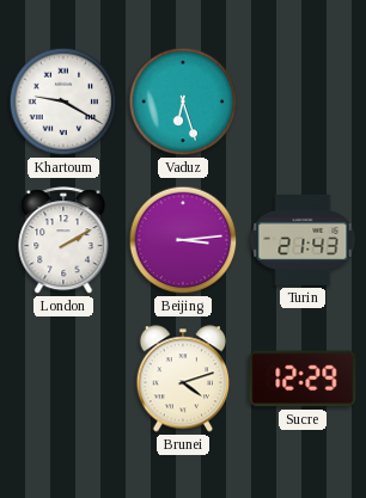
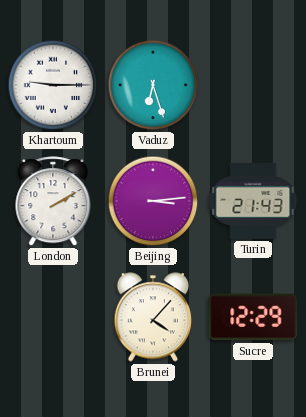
Khartoum: 9:20 -> 9:15 (53, 85)
Brunei: 4:12 -> 4:07 (152, 317)
